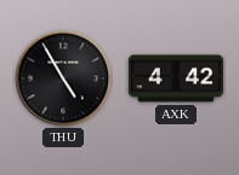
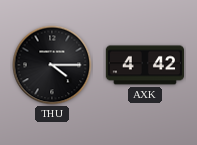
THU: 4:55 -> 4:15 (52, 65)
